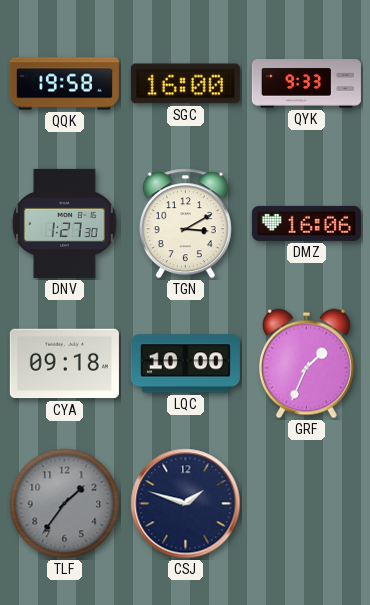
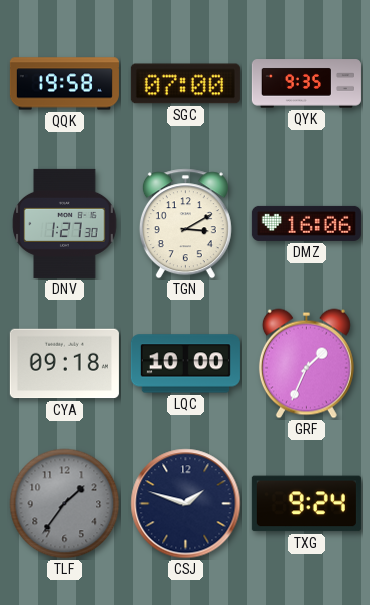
SGC: 16:00 -> 07:00 (185, 84)
QYK: 9:33 -> 9:35 (306, 84)
TXG: none -> 9:24 (306, 504)
